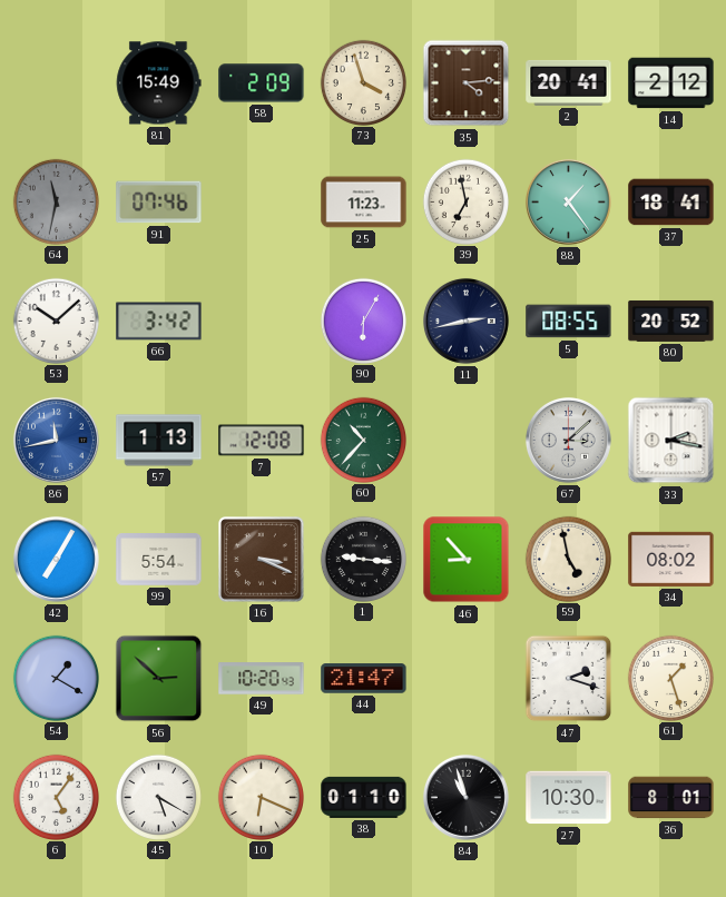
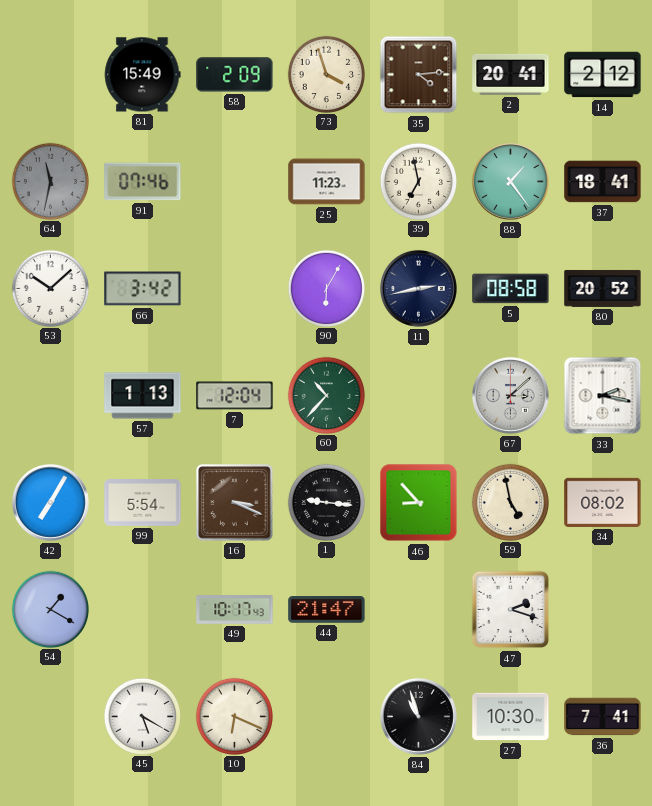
5: 08:55 -> 08:58 (511, 289)
86: 11:43 -> none (56, 440)
7: 12:08 -> 12:04 (235, 396)
56: 2:52 -> none (159, 679)
49: 10:20 -> 10:17 (235, 610)
61: 1:27 -> none (670, 678)
6: 5:06 -> none (56, 797)
38: 01:10 -> none (364, 797)
36: 8:01 -> 7:41 (603, 717)
